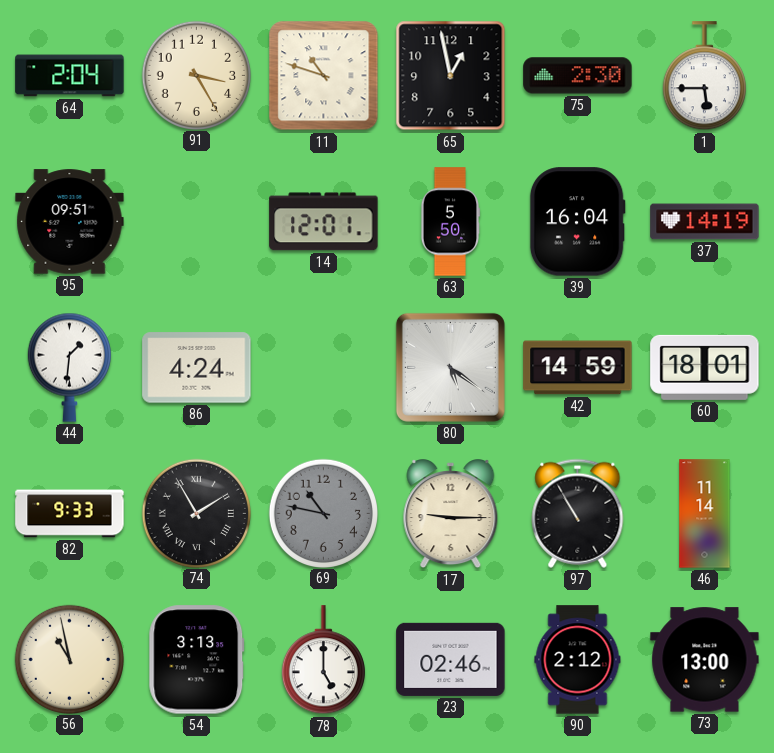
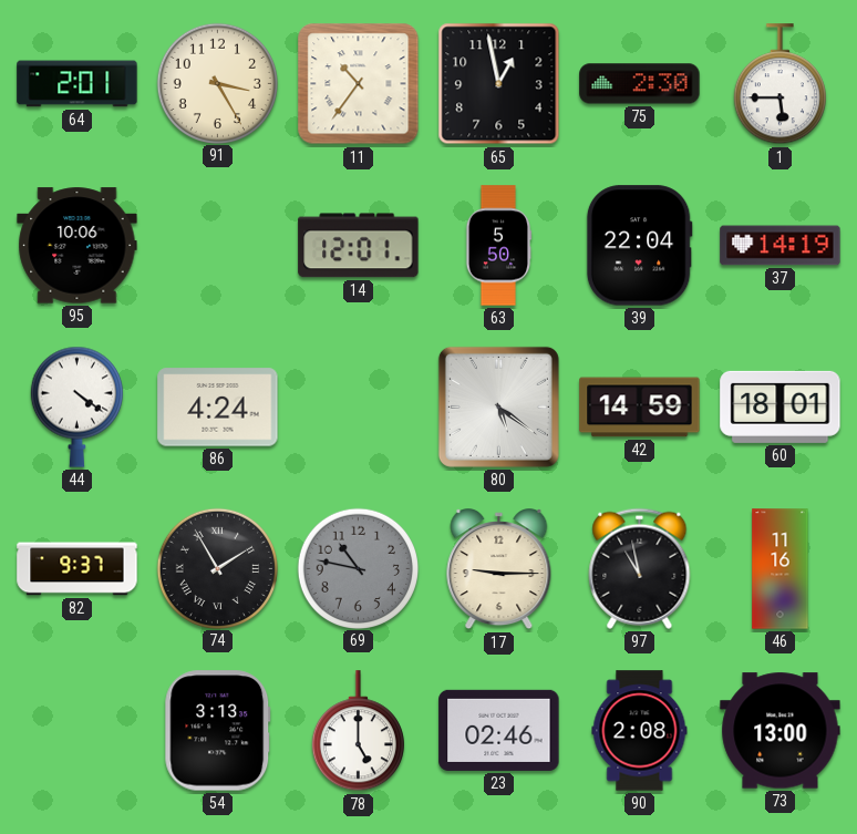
64: 2:04 -> 2:01 (78, 84)
11: 10:48 -> 10:36 (359, 84)
95: 09:51 -> 10:06 (78, 246)
39: 16:04 -> 22:04 (639, 246)
44: 1:31 -> 4:21 (76, 406)
82: 9:33 -> 9:37 (78, 569)
97: 10:55 -> 10:58 (640, 568)
46: 11:14 -> 11:16 (781, 569)
56: 10:58 -> none (69, 659)
90: 2:12 -> 2:08 (640, 731)
